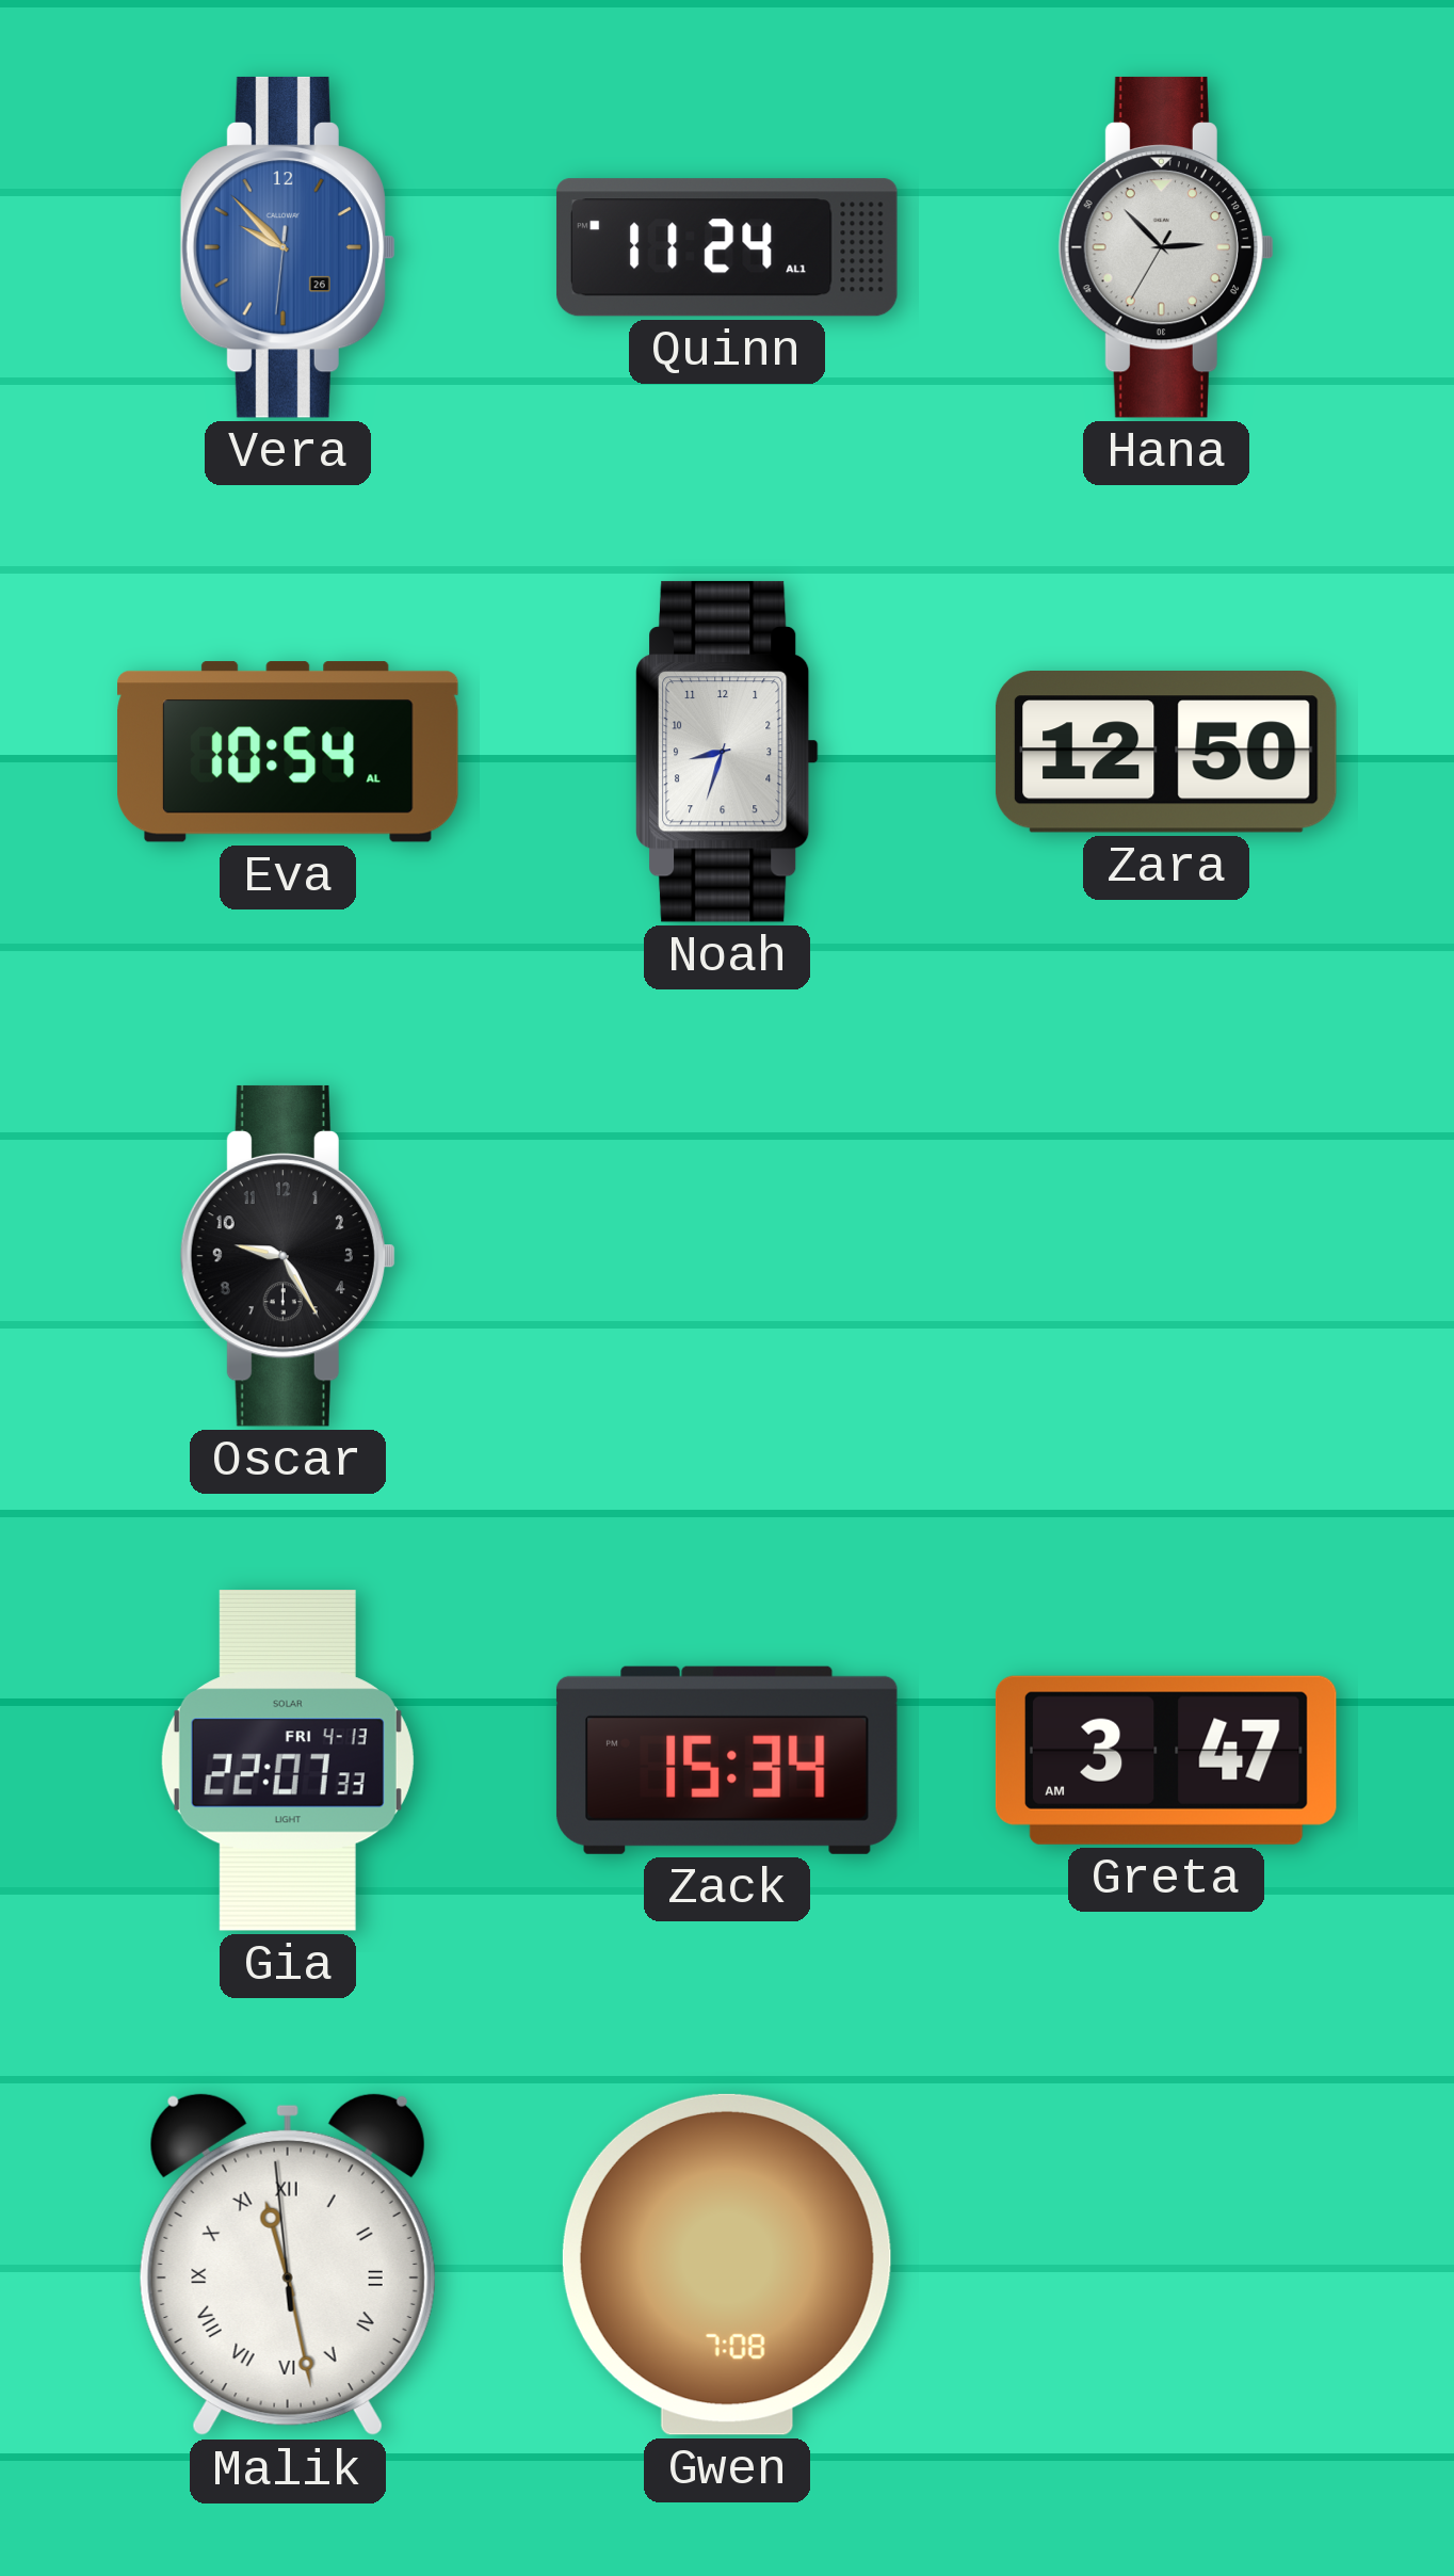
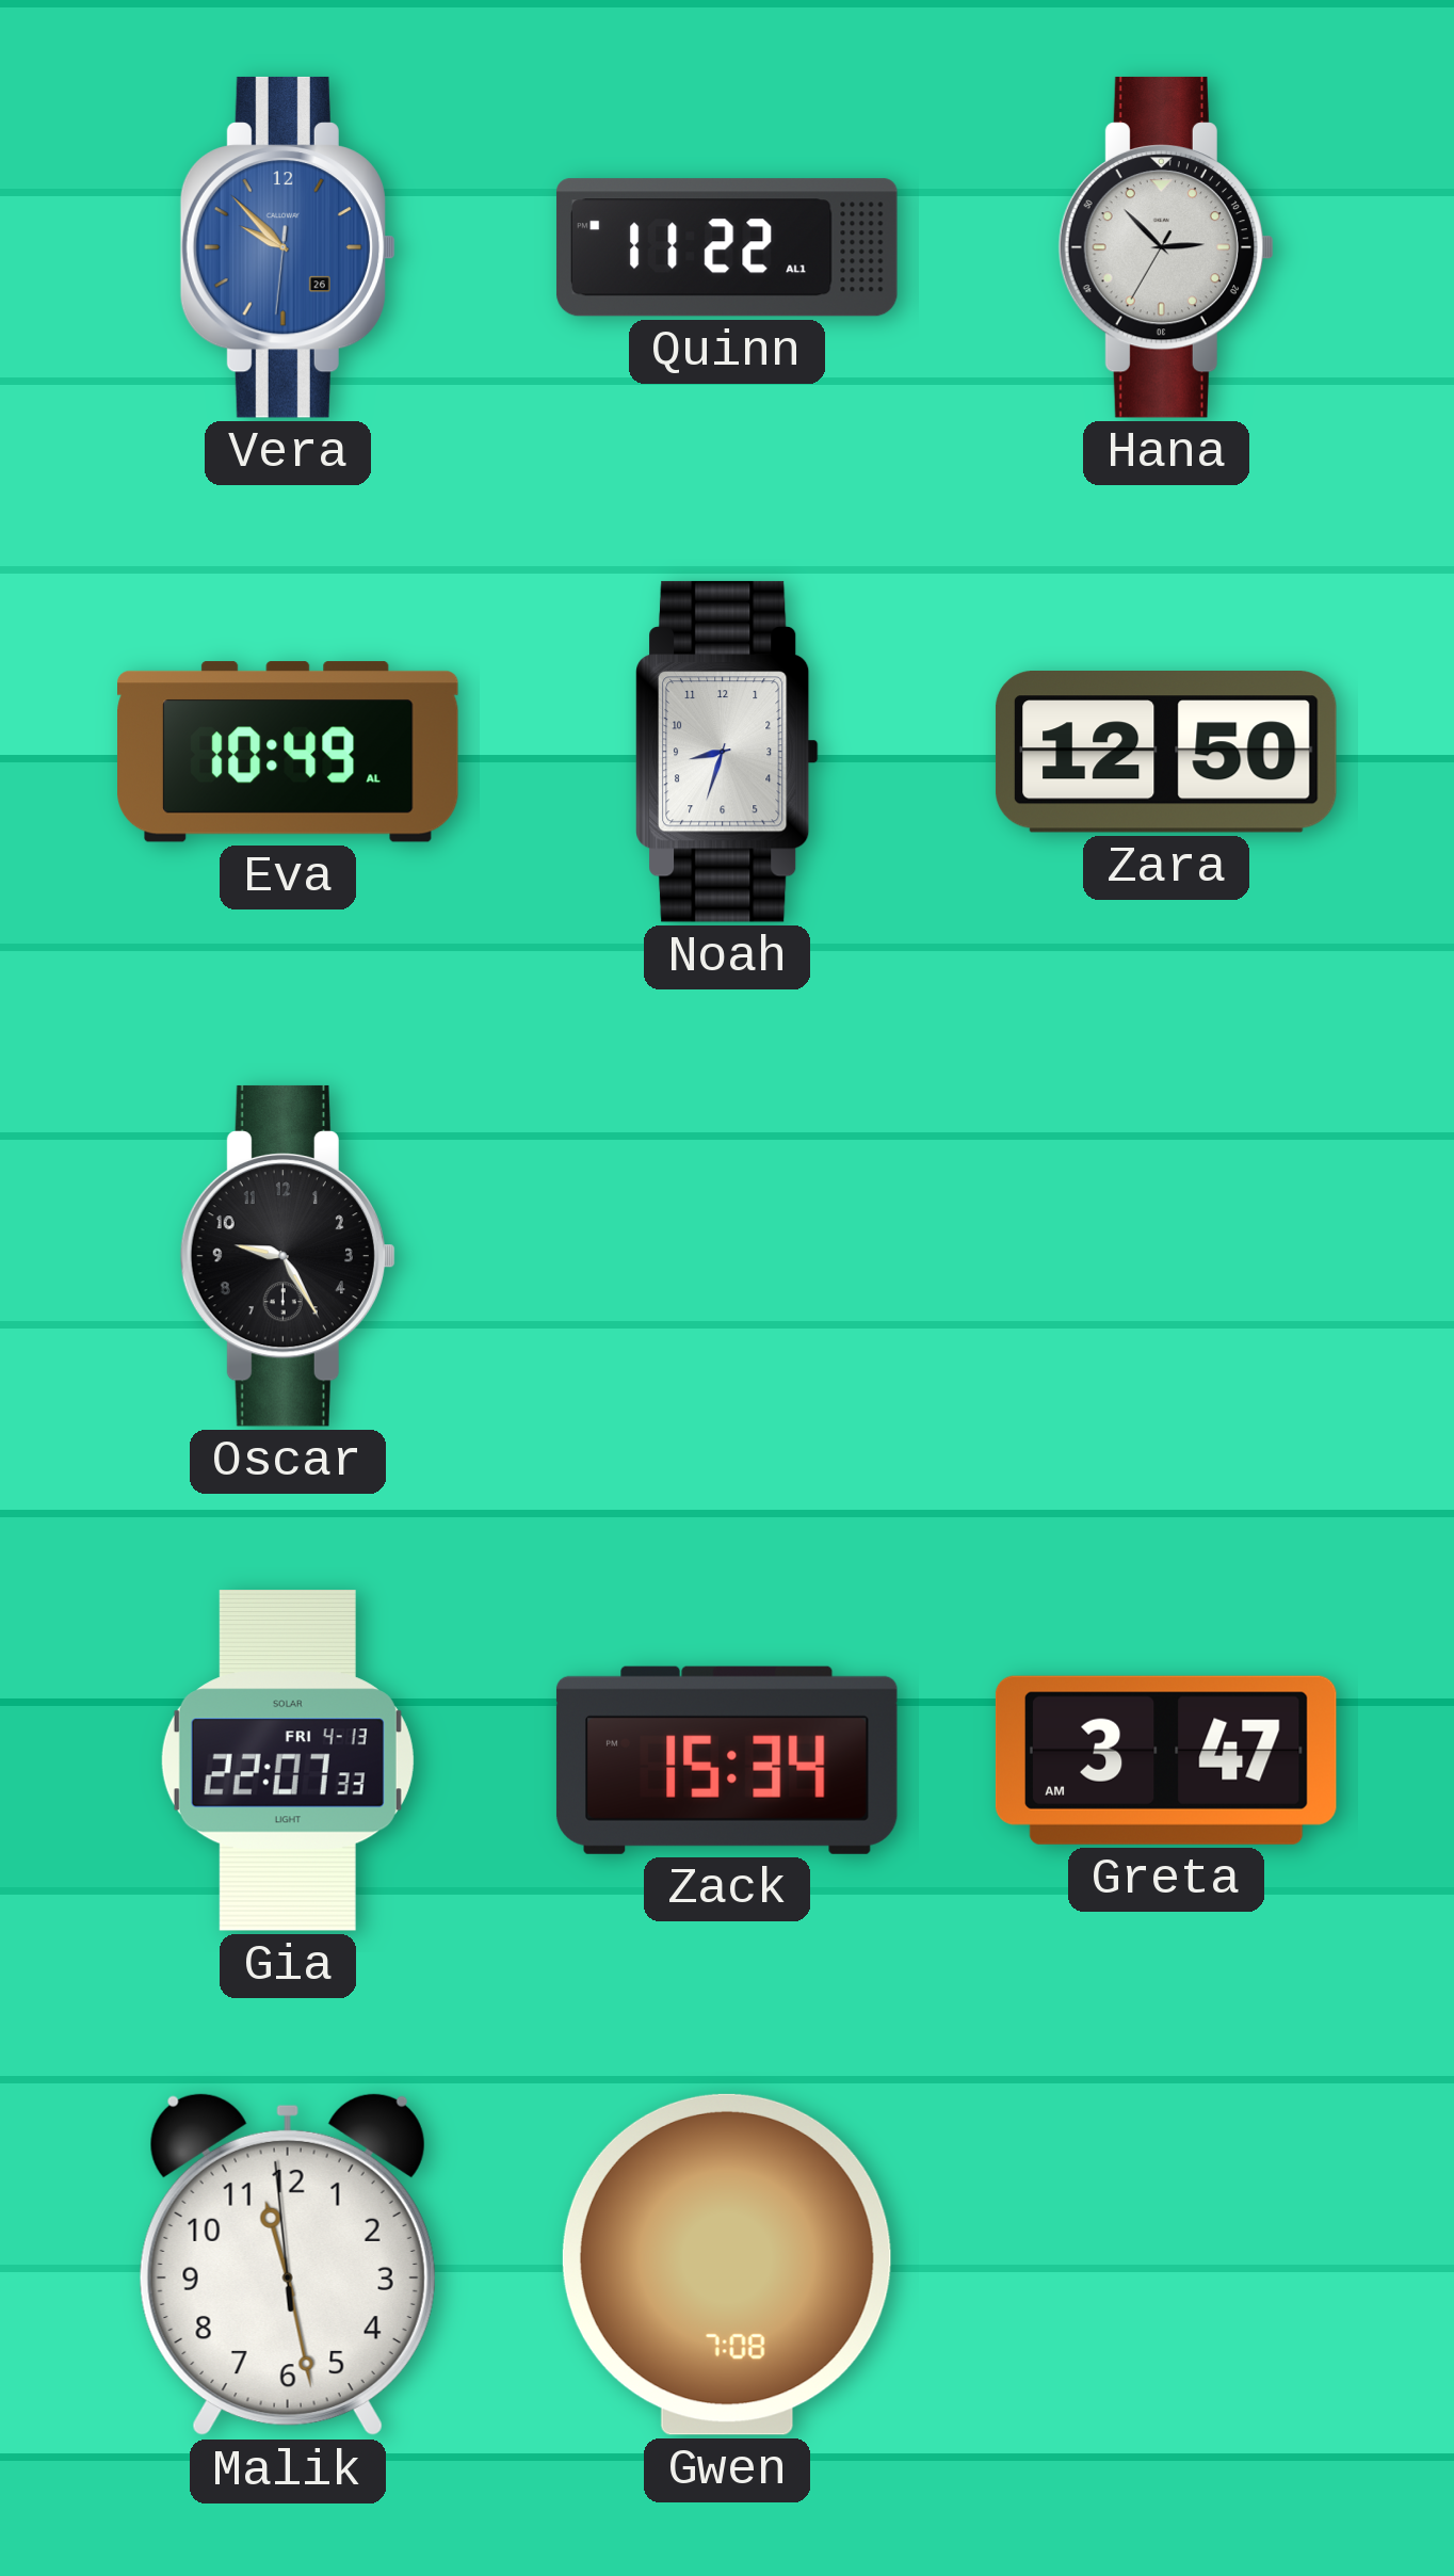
Quinn: 11:24 -> 11:22 (727, 247)
Eva: 10:54 -> 10:49 (289, 752)
Malik numerals: Roman -> Arabic (288, 2265)
